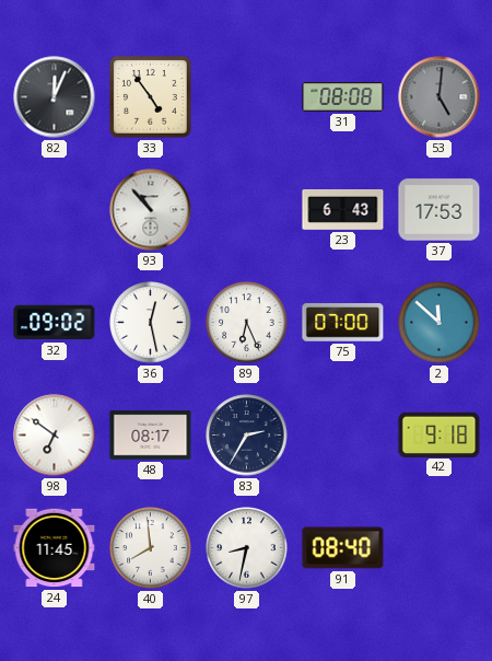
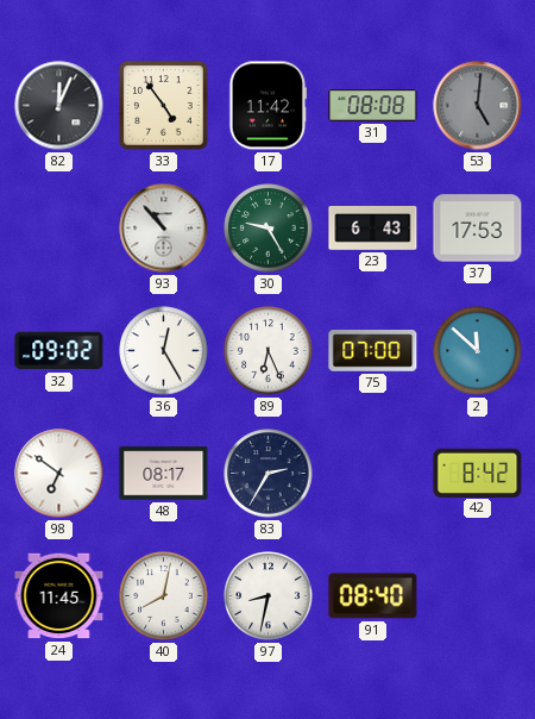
17: none -> 11:42 (269, 106)
30: none -> 9:25 (269, 229)
36: 12:28 -> 12:25 (164, 351)
42: 9:18 -> 8:42 (478, 473)
40: 7:59 -> 8:02 (164, 596)
